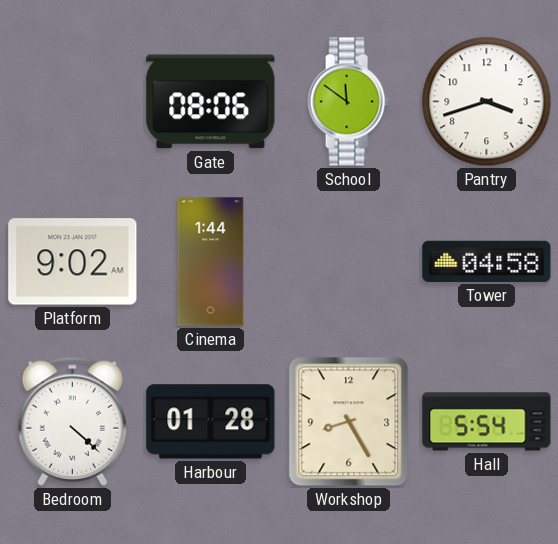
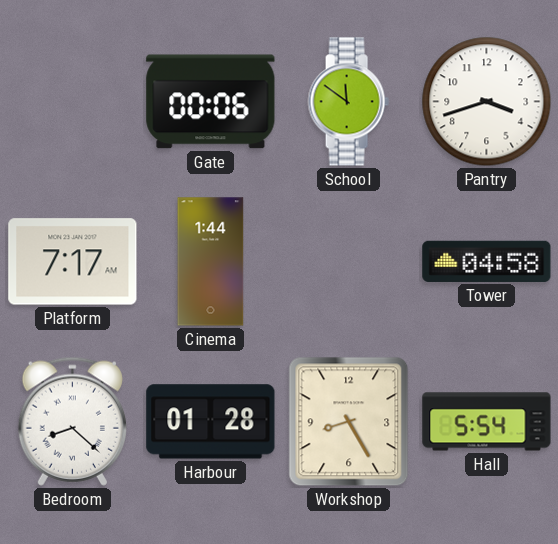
Gate: 08:06 -> 00:06 (211, 102)
Platform: 9:02 -> 7:17 (73, 262)
Bedroom: 4:22 -> 8:22 (72, 421)
